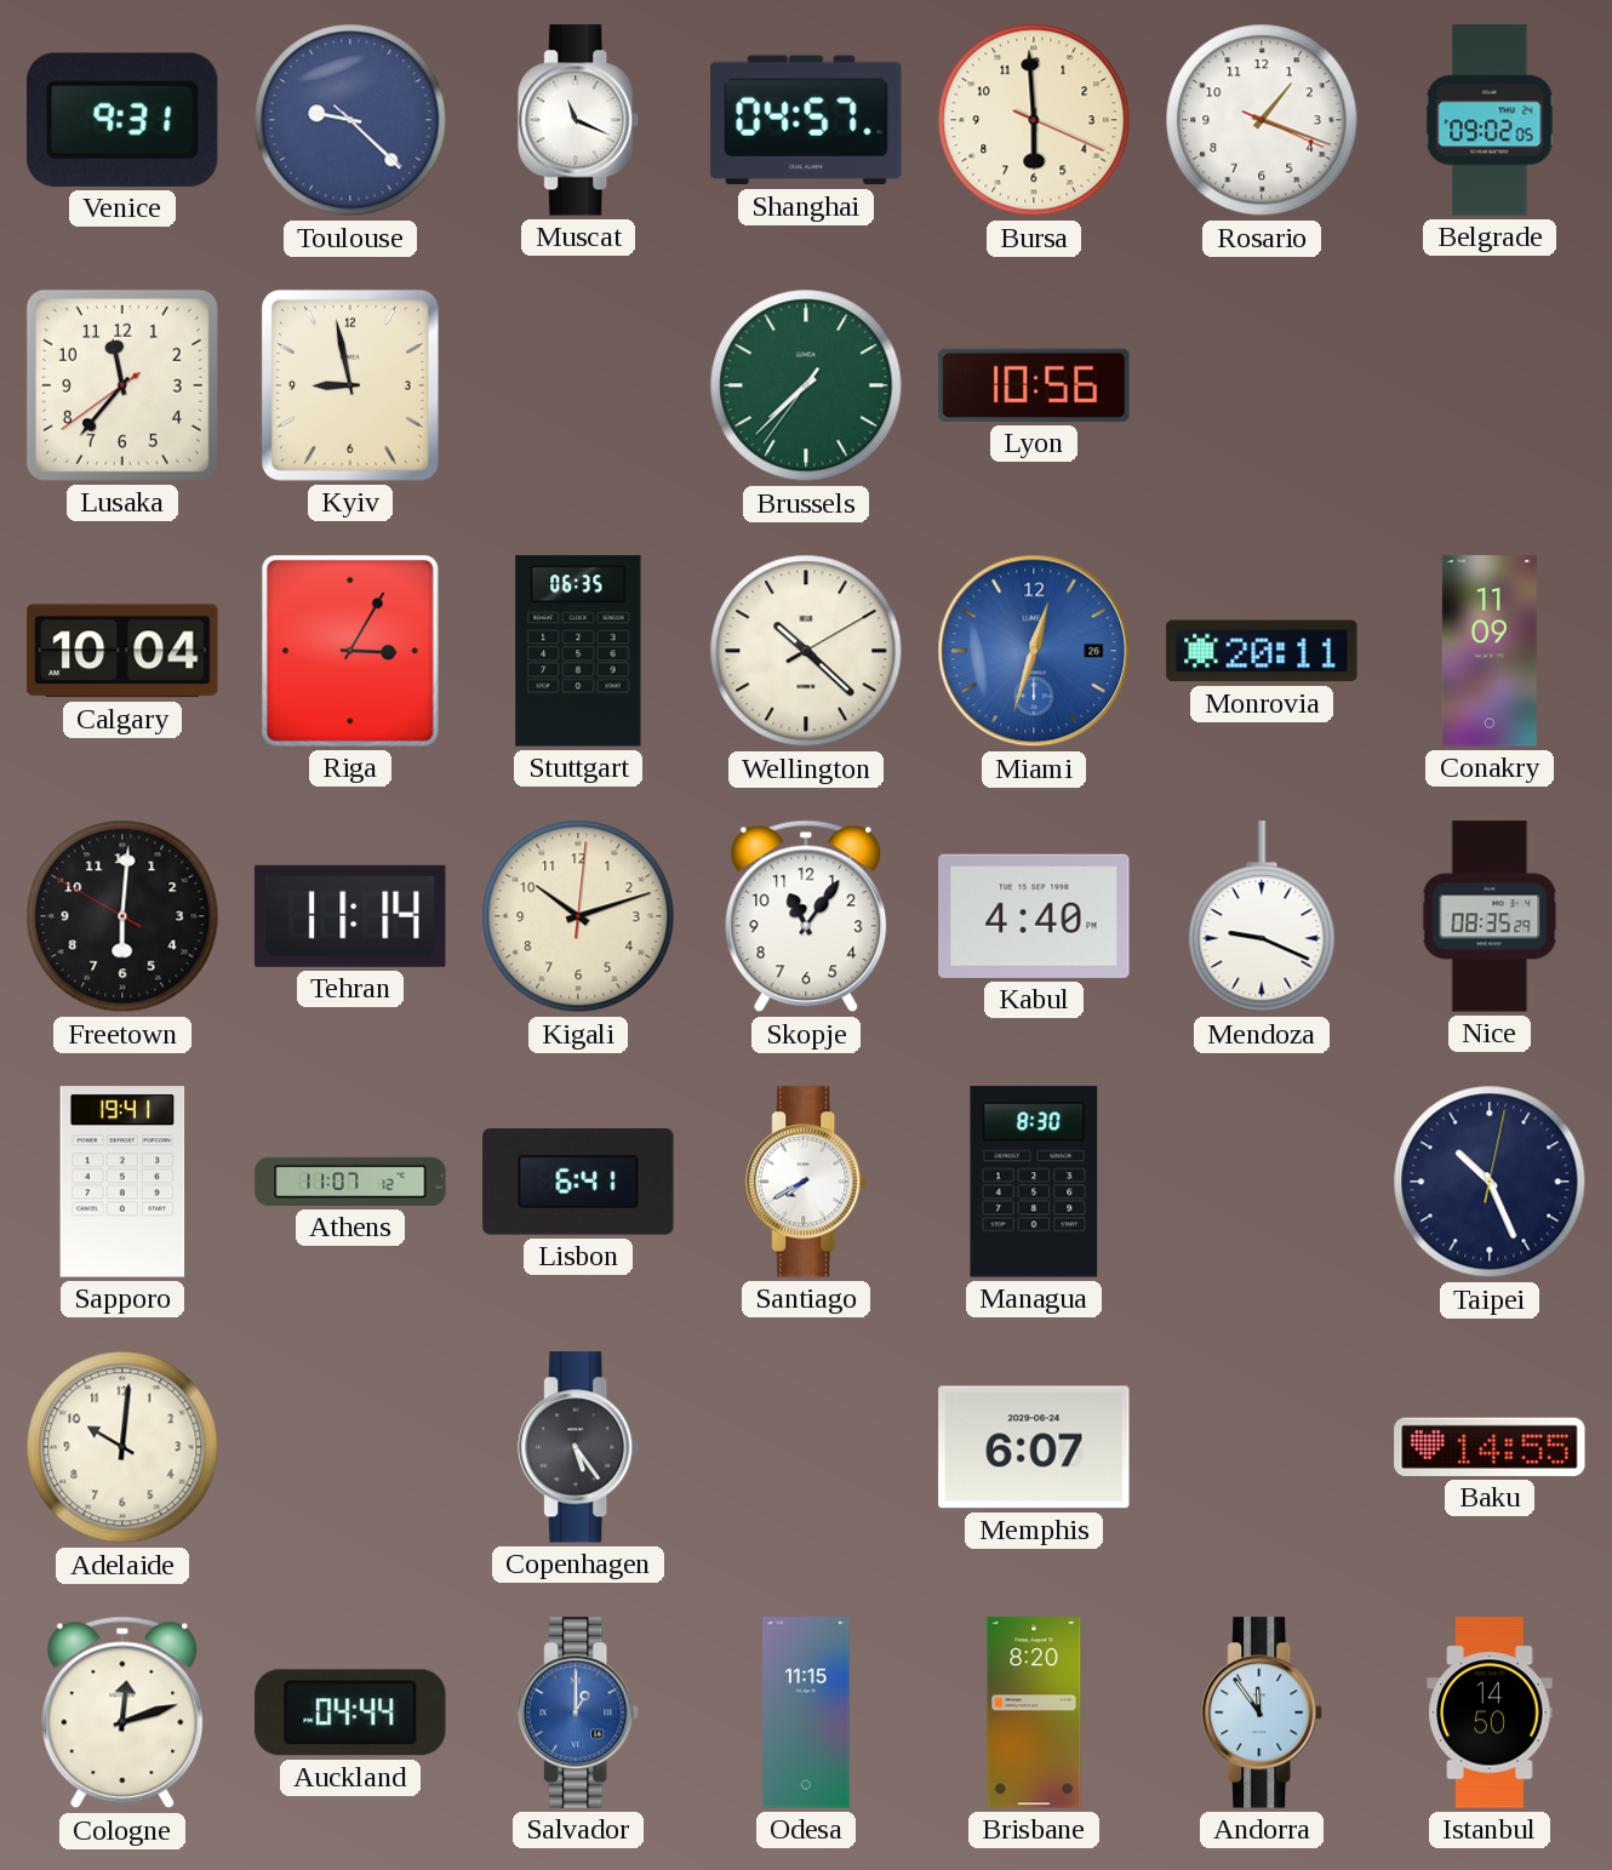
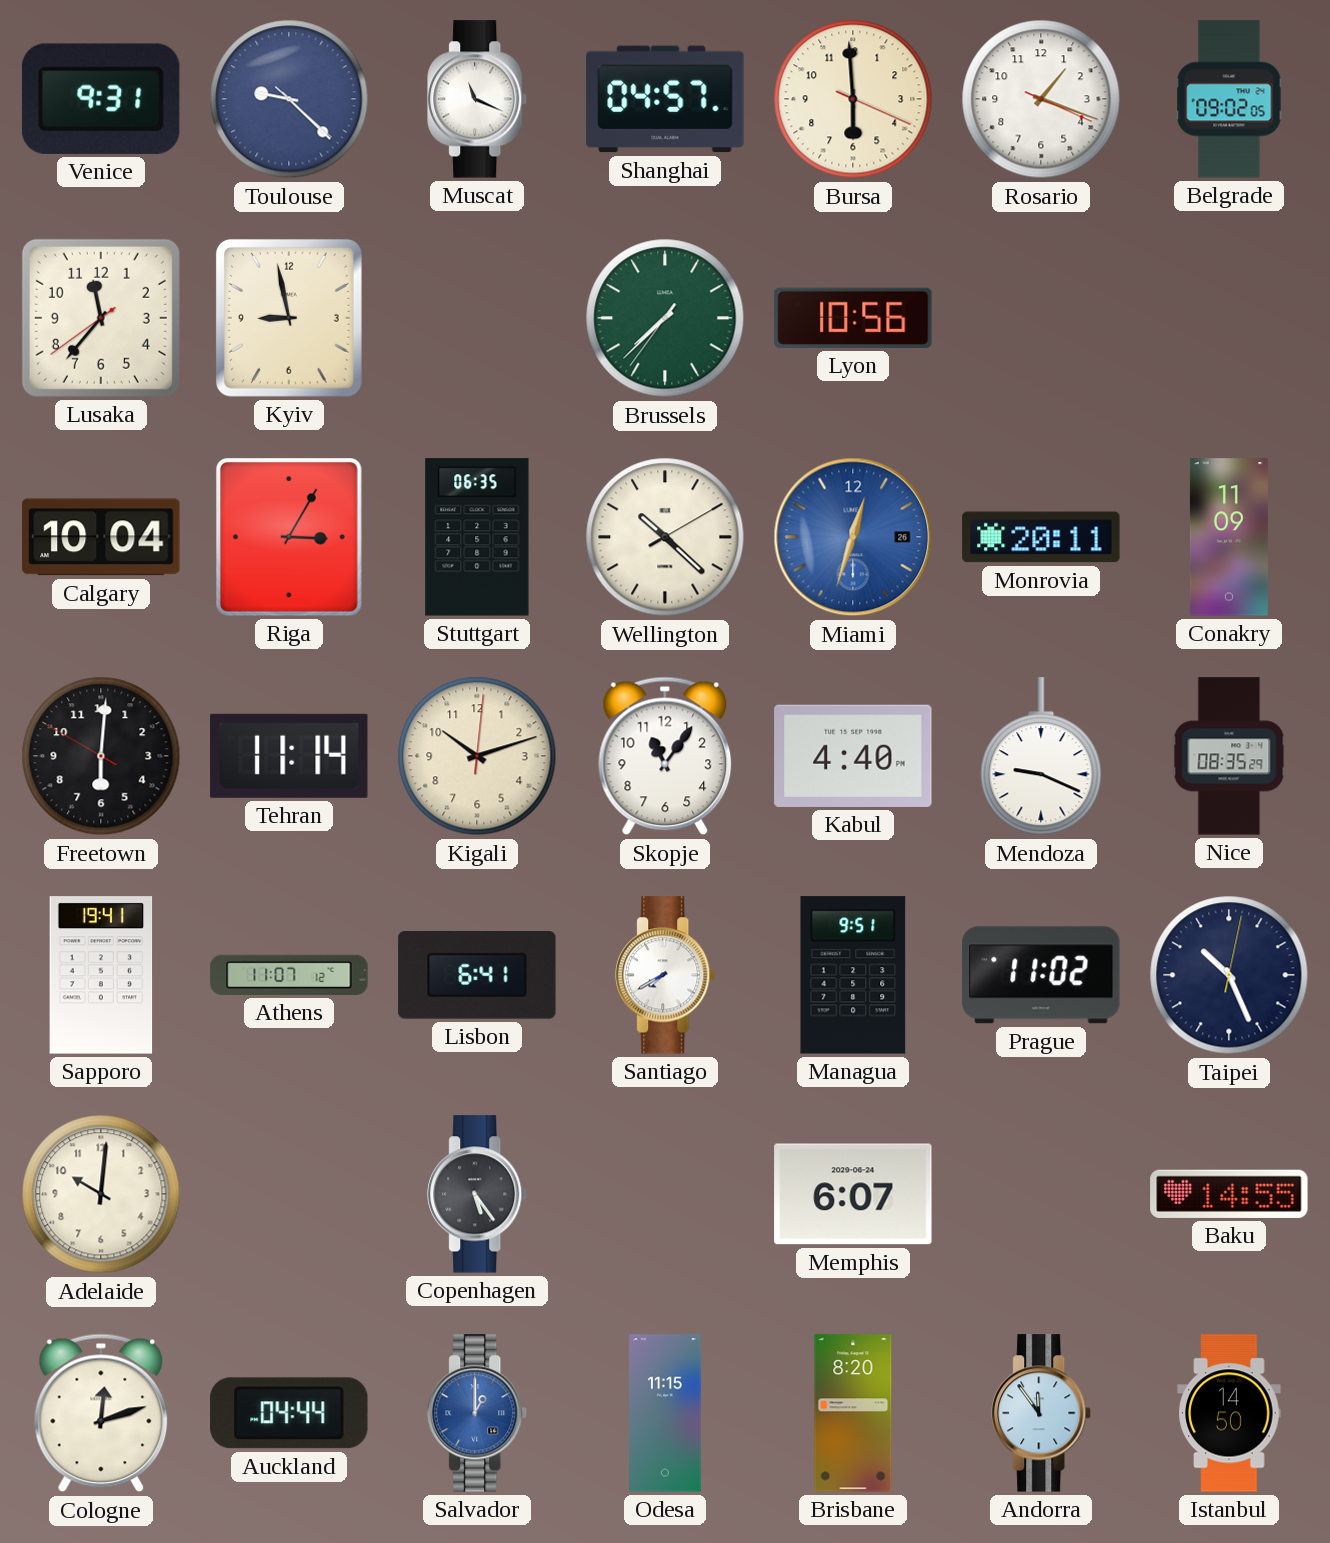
Managua: 8:30 -> 9:51 (853, 975)
Prague: none -> 11:02 (1041, 975)
